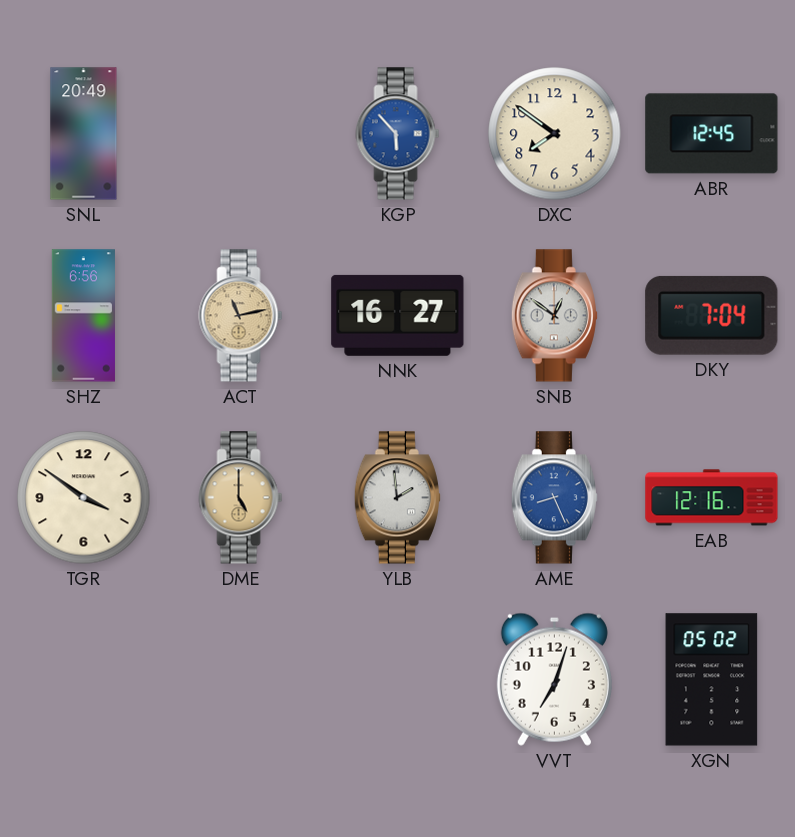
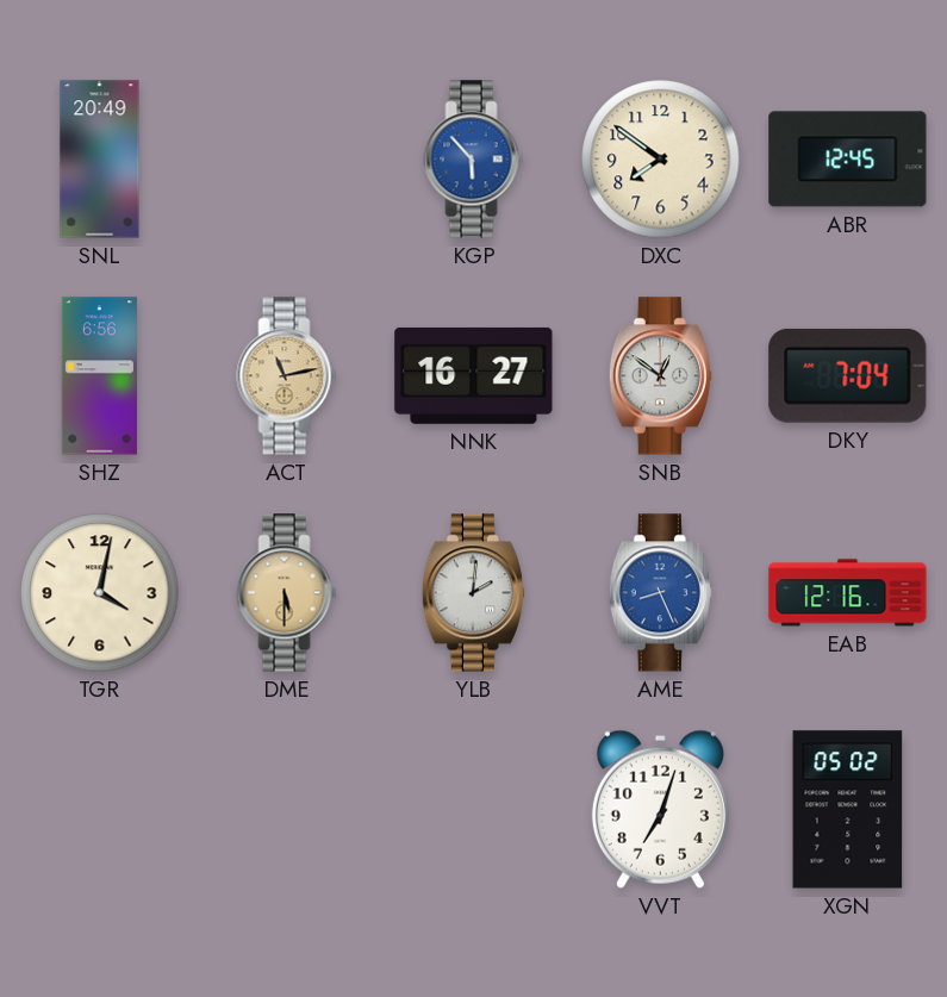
TGR: 3:51 -> 4:02 (100, 593)
DME: 5:00 -> 5:30 (287, 593)
YLB: 1:59 -> 2:01 (473, 593)
